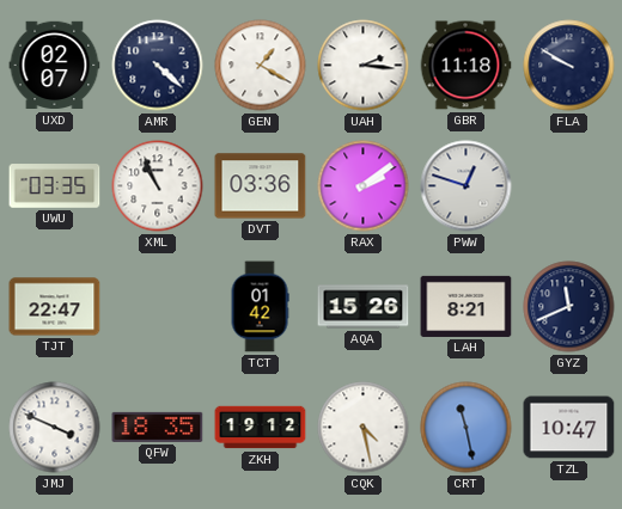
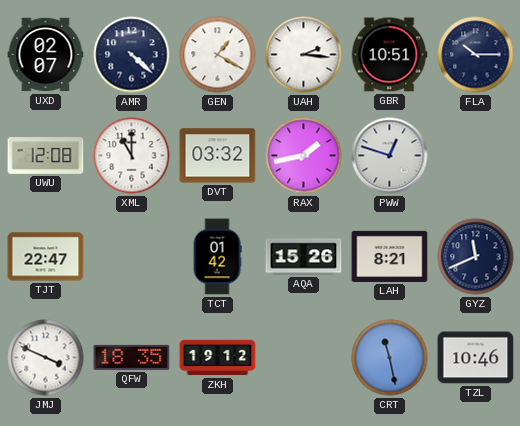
GBR: 11:18 -> 10:51 (389, 55)
FLA: 9:50 -> 10:15 (476, 55)
UWU: 03:35 -> 12:08 (46, 156)
XML: 10:56 -> 11:00 (132, 156)
DVT: 03:36 -> 03:32 (218, 156)
RAX: 2:09 -> 1:43 (304, 156)
CQK: 4:28 -> none (364, 428)
TZL: 10:47 -> 10:46 (476, 358)
